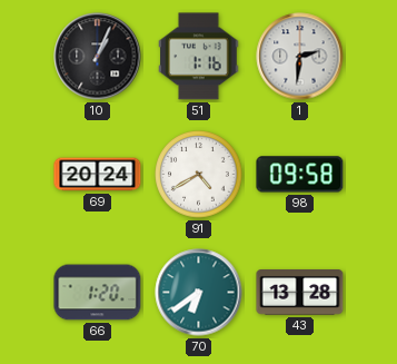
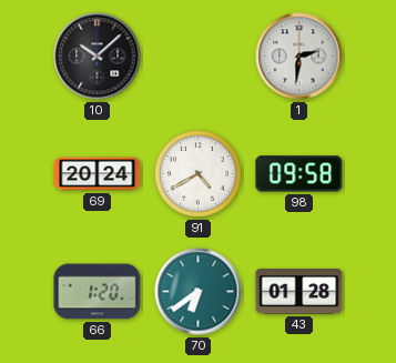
10: 1:04 -> 10:08 (98, 57)
51: 1:16 -> none (199, 57)
43: 13:28 -> 01:28 (299, 292)
